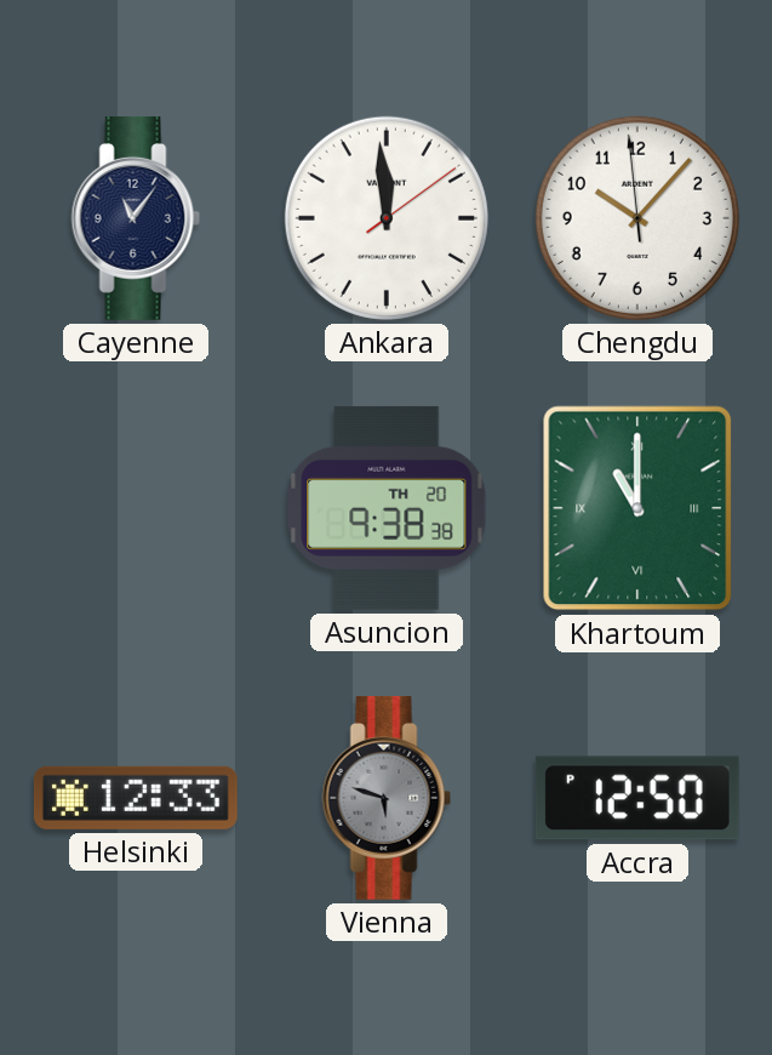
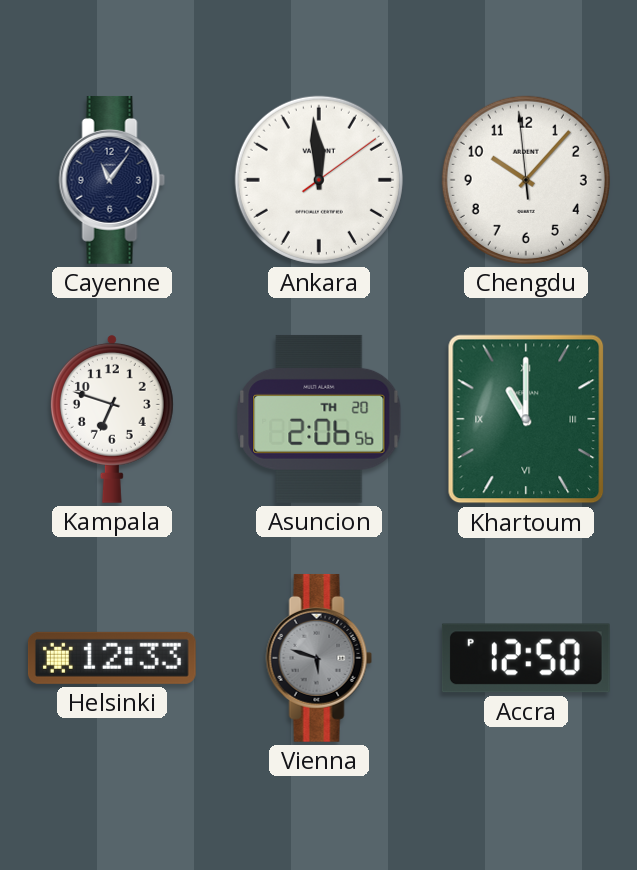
Kampala: none -> 6:48 (112, 418)
Asuncion: 9:38 -> 2:06 (319, 419)
